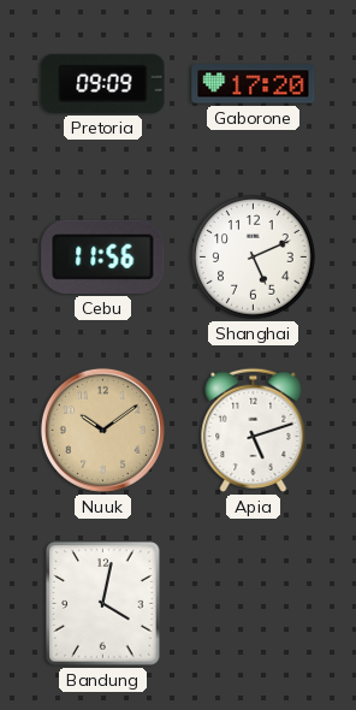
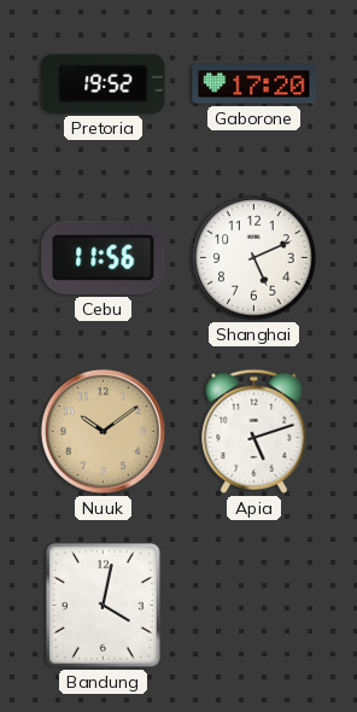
Pretoria: 09:09 -> 19:52 (104, 83)
